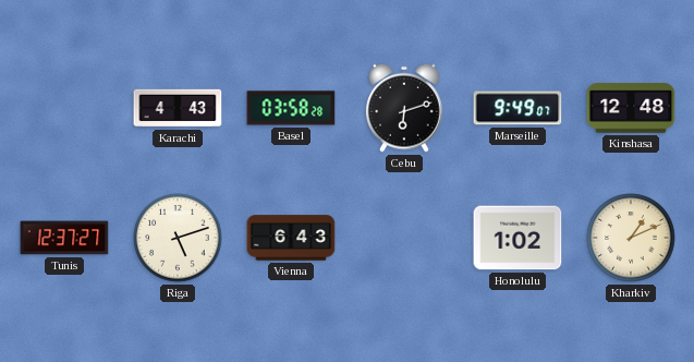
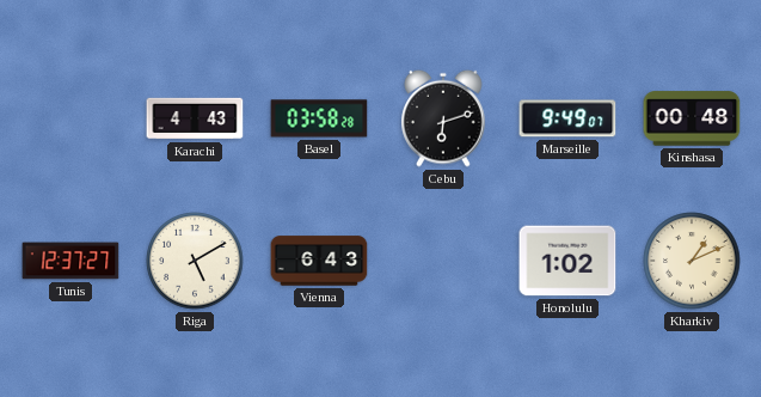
Kinshasa: 12:48 -> 00:48 (692, 118)
Riga: 5:12 -> 5:10 (195, 261)
